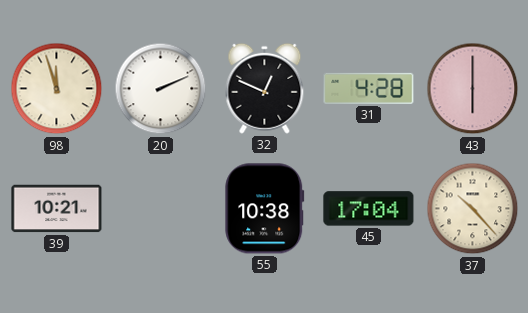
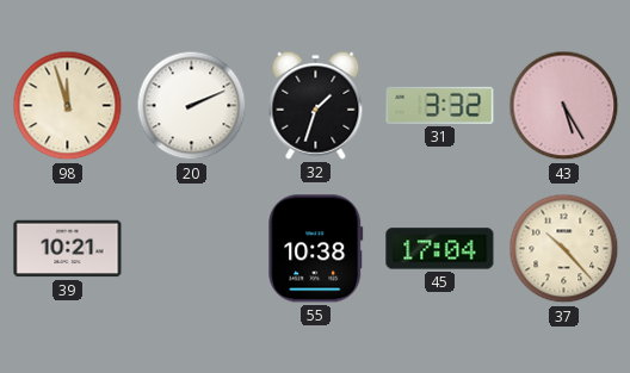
32: 12:49 -> 1:33 (316, 105)
31: 4:28 -> 3:32 (440, 105)
43: 6:00 -> 5:25 (564, 106)
